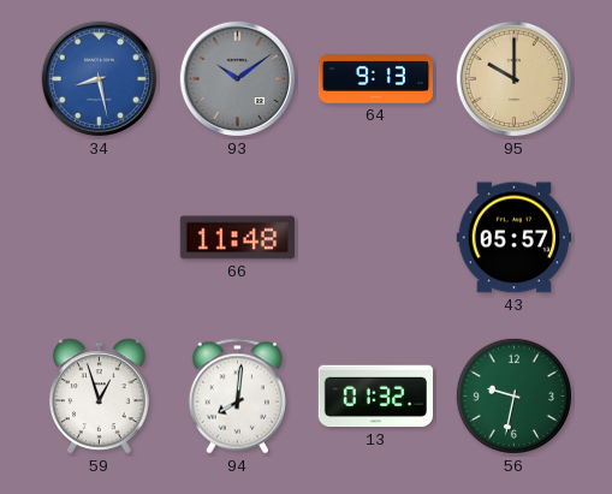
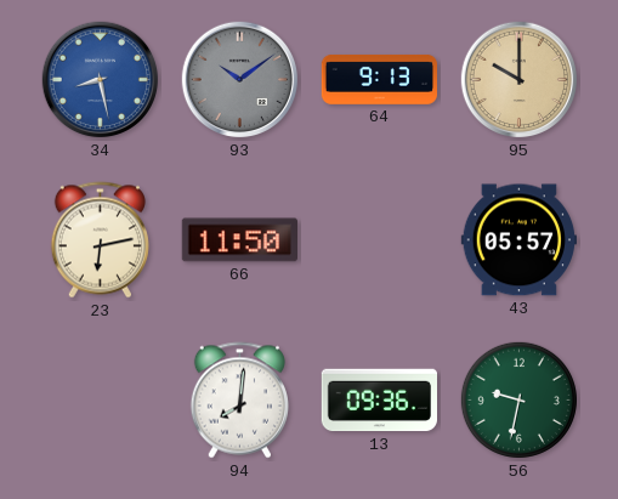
23: none -> 6:13 (100, 240)
66: 11:48 -> 11:50 (239, 240)
59: 12:57 -> none (100, 397)
13: 01:32 -> 09:36 (379, 401)
